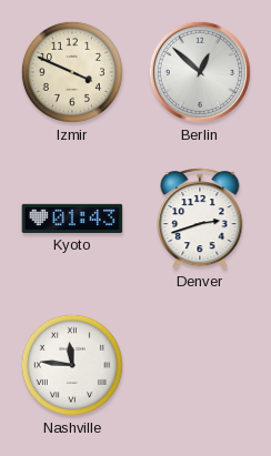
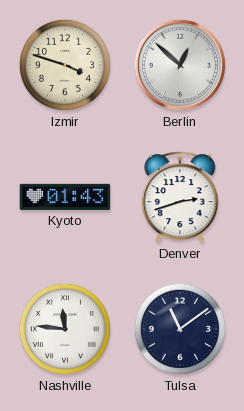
Izmir: 3:49 -> 3:48 (65, 65)
Tulsa: none -> 11:09 (180, 329)
